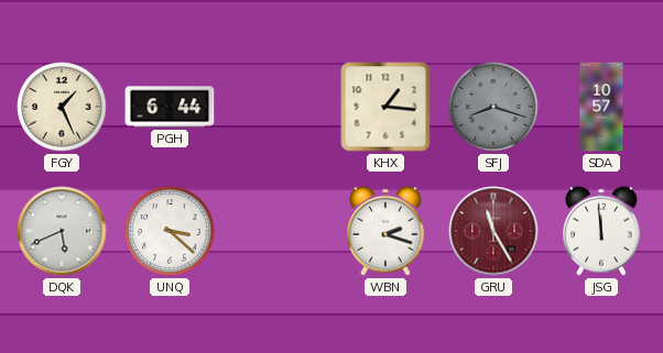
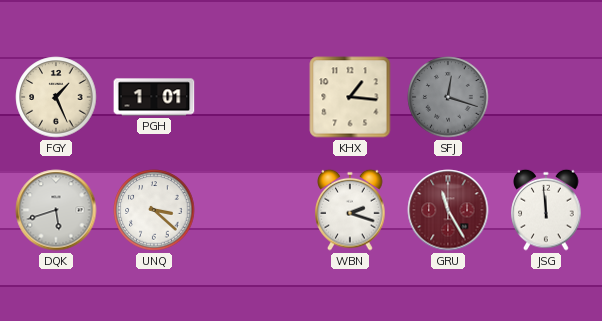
PGH: 6:44 -> 1:01 (154, 97)
SFJ: 8:18 -> 12:18 (448, 97)
SDA: 10:57 -> none (601, 107)
DQK: 5:41 -> 5:42 (56, 210)
